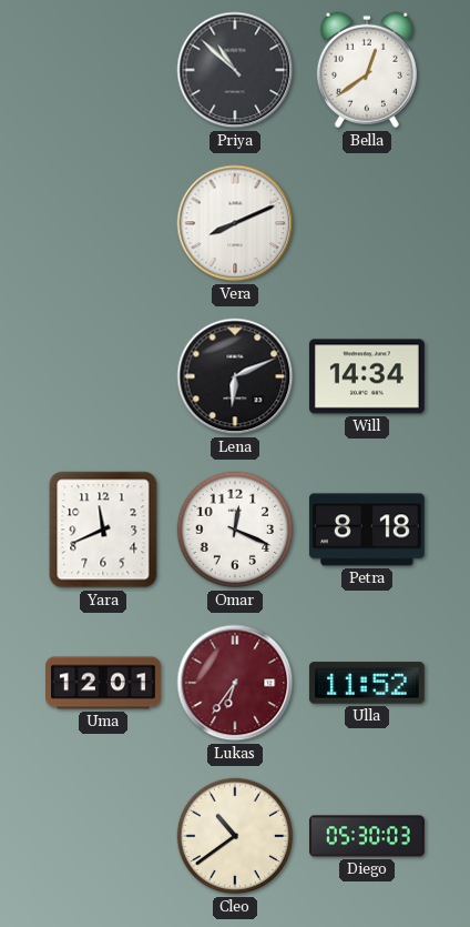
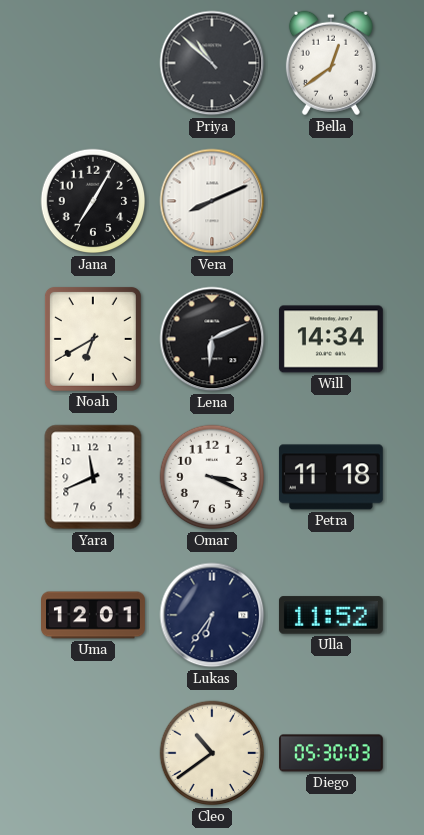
Jana: none -> 7:05 (93, 201)
Noah: none -> 6:40 (93, 339)
Omar: 12:19 -> 3:19 (212, 477)
Petra: 8:18 -> 11:18 (331, 477)
Lukas dial: burgundy -> navy (212, 615)
